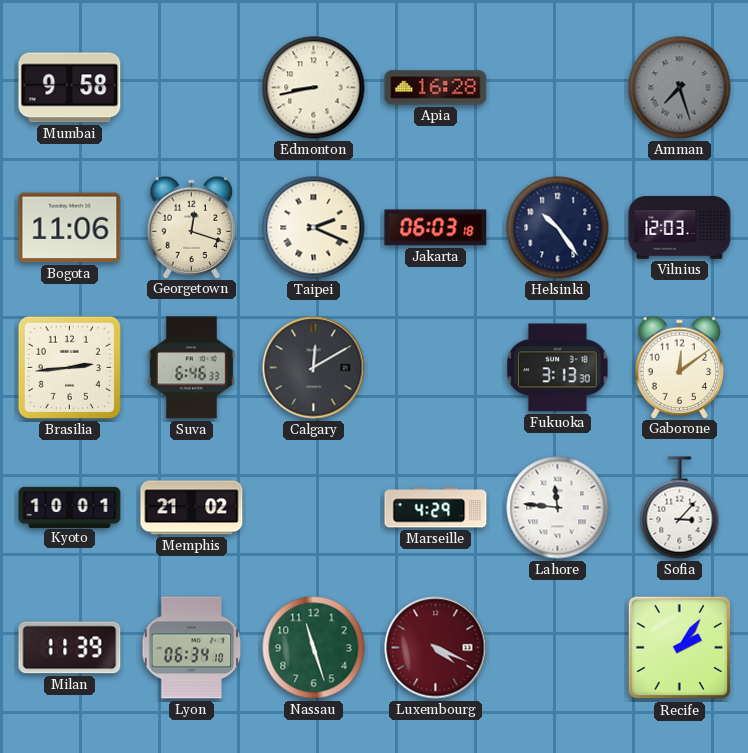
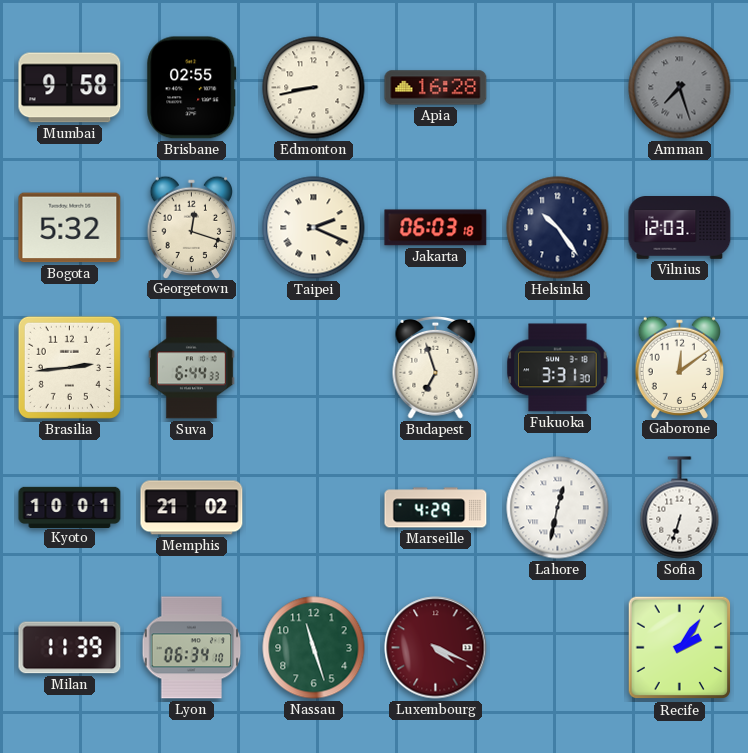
Brisbane: none -> 02:55 (192, 88)
Bogota: 11:06 -> 5:32 (70, 228)
Suva: 6:46 -> 6:44 (191, 368)
Calgary: 12:10 -> none (314, 368)
Budapest: none -> 6:57 (436, 367)
Fukuoka: 3:13 -> 3:31 (558, 368)
Lahore: 11:46 -> 12:32 (558, 508)
Sofia: 3:07 -> 6:33 (680, 508)
